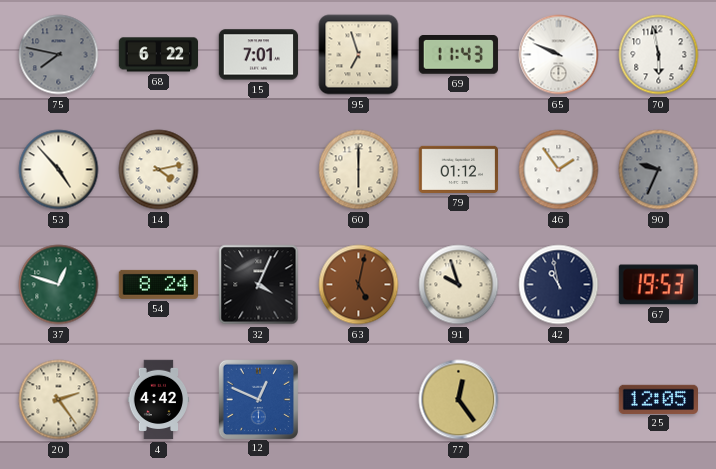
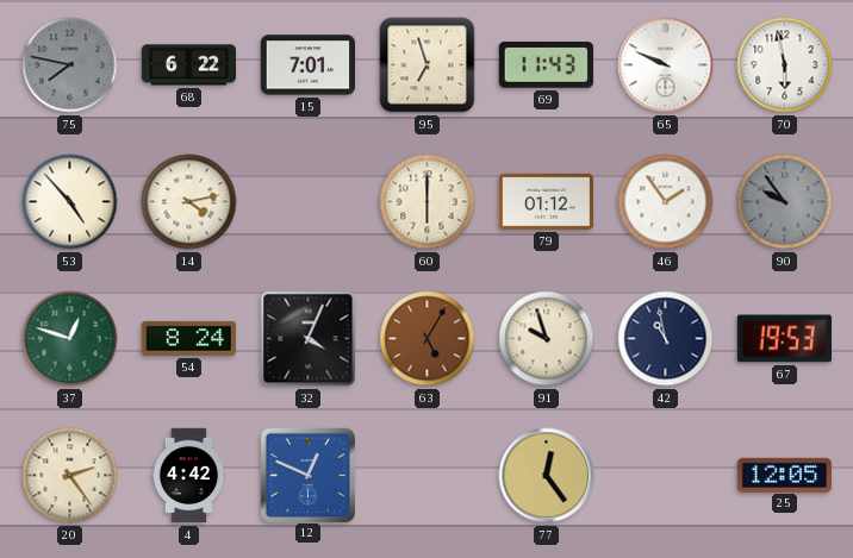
90: 9:34 -> 9:54 (785, 202)
63: 5:02 -> 5:05 (428, 339)
